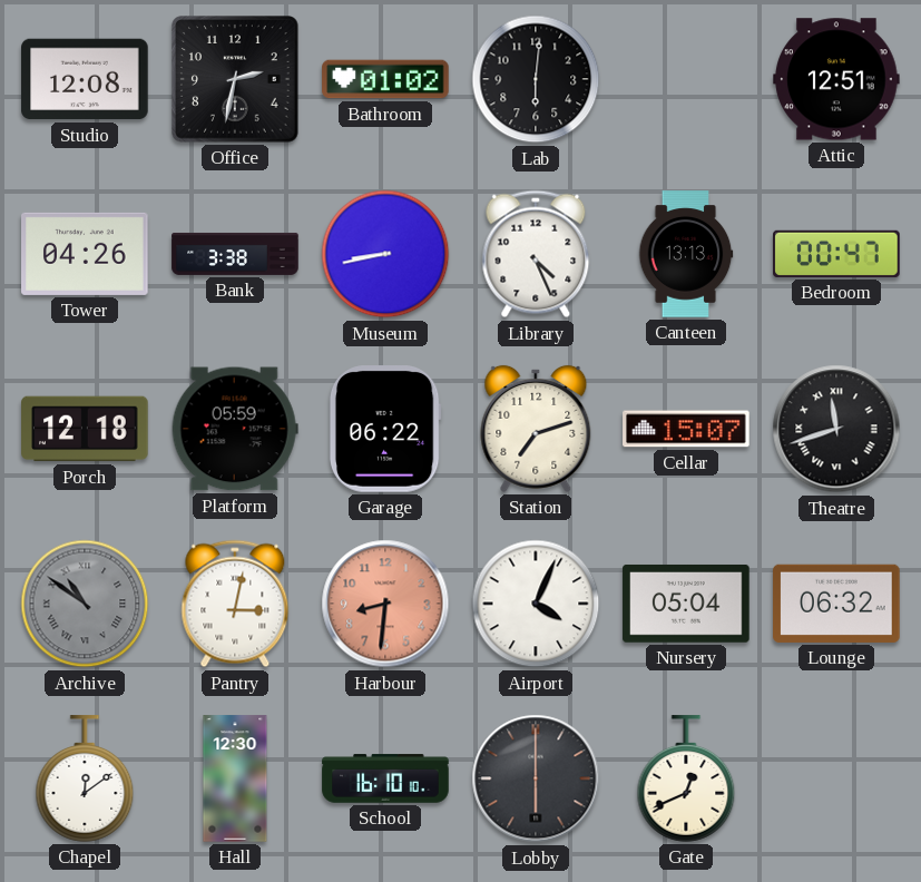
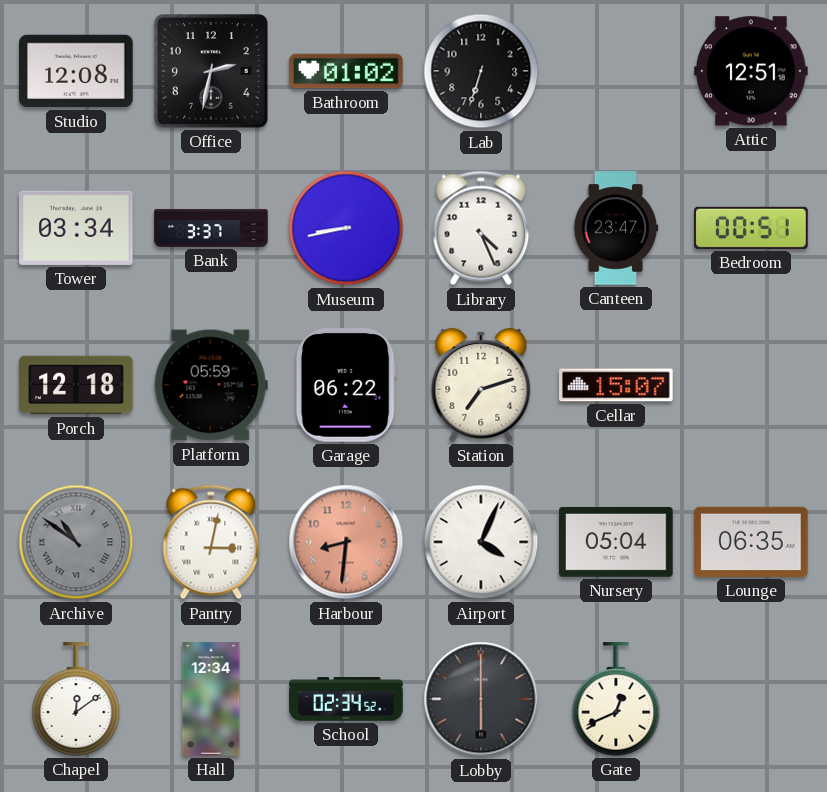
Lab: 6:01 -> 6:33 (481, 71)
Tower: 04:26 -> 03:34 (76, 228)
Bank: 3:38 -> 3:37 (211, 228)
Canteen: 13:13 -> 23:47 (616, 228)
Bedroom: 00:47 -> 00:51 (751, 228)
Theatre: 11:42 -> none (836, 429)
Lounge: 06:32 -> 06:35 (751, 542)
Hall: 12:30 -> 12:34 (211, 699)
School: 16:10 -> 02:34 (346, 699)
